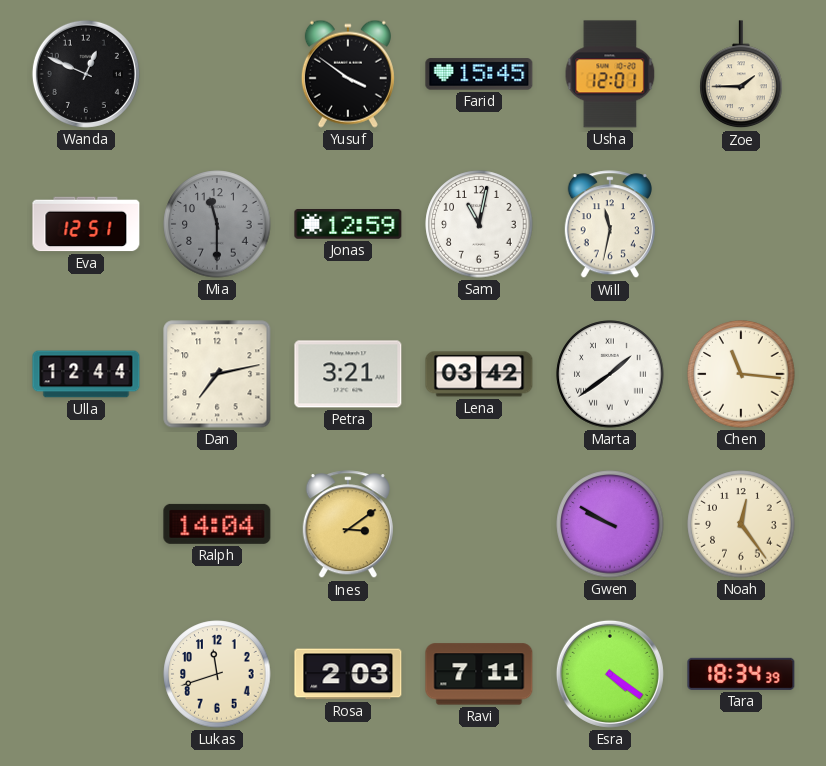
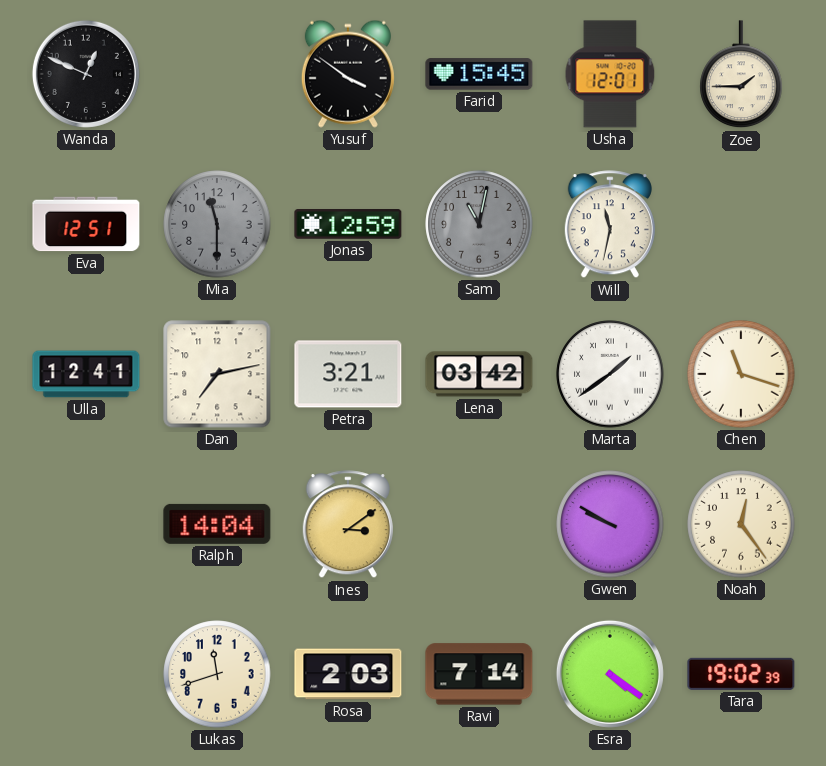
Sam dial: white -> grey (479, 224)
Ulla: 12:44 -> 12:41 (86, 374)
Chen: 11:16 -> 11:18 (741, 374)
Ravi: 7:11 -> 7:14 (479, 674)
Tara: 18:34 -> 19:02 (741, 674)
